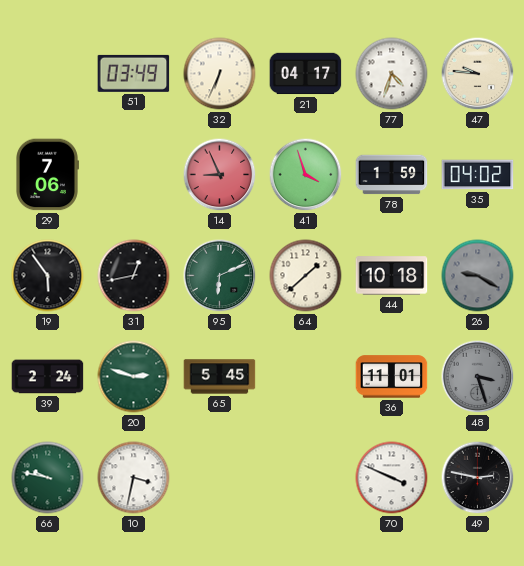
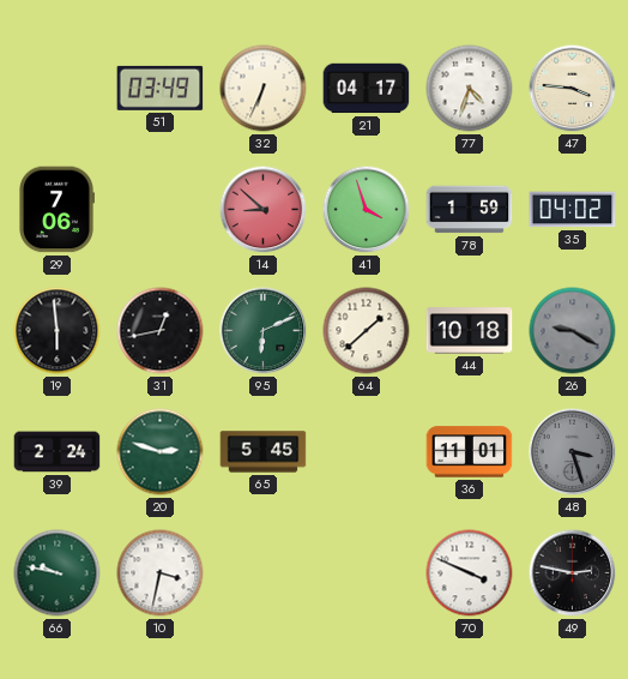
47: 9:46 -> 3:46 (573, 89)
14: 8:56 -> 8:52 (264, 210)
19: 5:54 -> 5:59 (58, 331)
